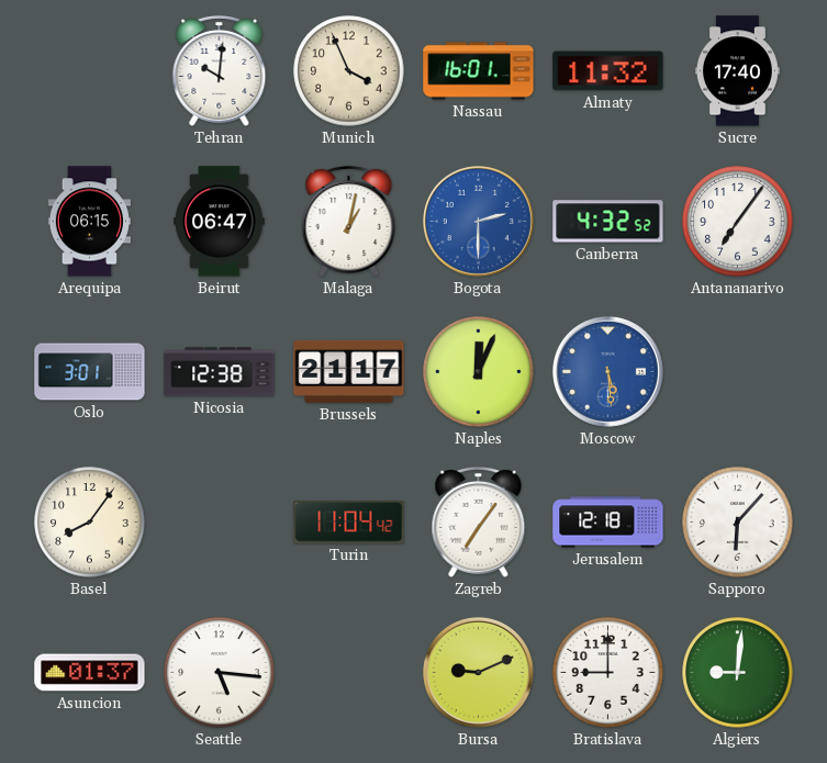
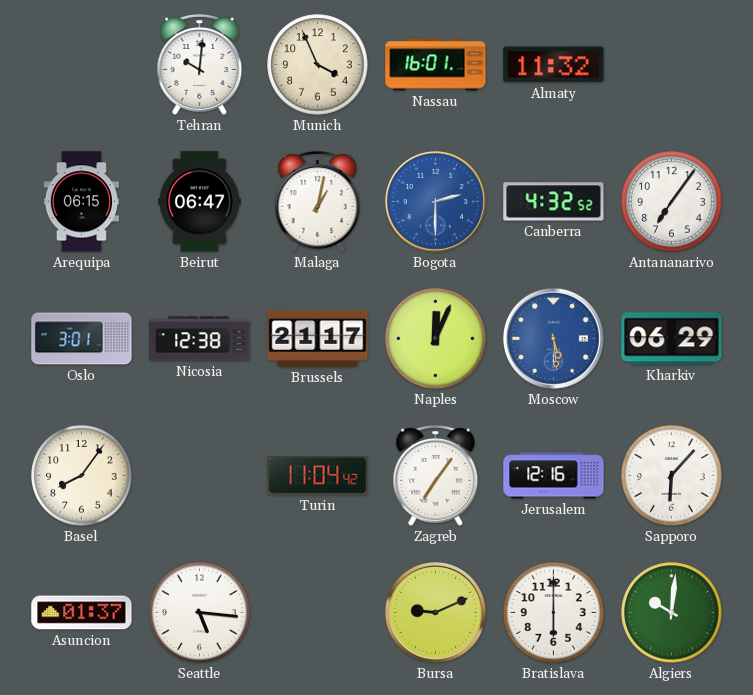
Sucre: 17:40 -> none (737, 71)
Kharkiv: none -> 06:29 (672, 339)
Jerusalem: 12:18 -> 12:16 (554, 476)
Bratislava: 9:00 -> 6:00 (554, 613)
Algiers: 9:01 -> 10:01 (672, 613)
